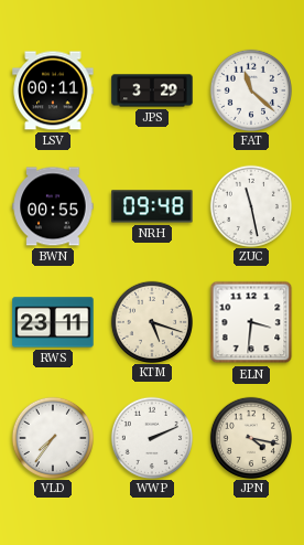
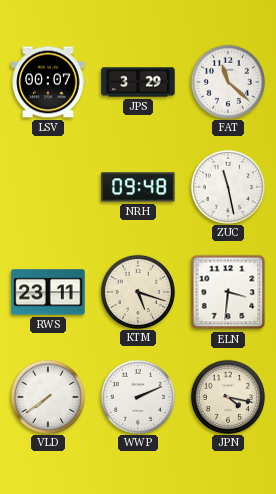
LSV: 00:11 -> 00:07 (48, 82)
BWN: 00:55 -> none (53, 206)
VLD: 7:36 -> 7:39 (47, 396)
